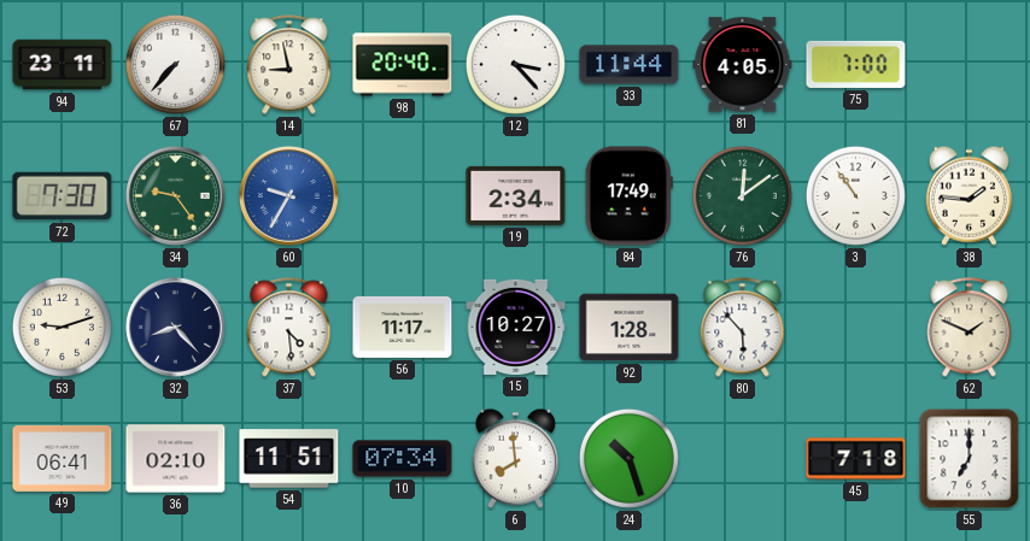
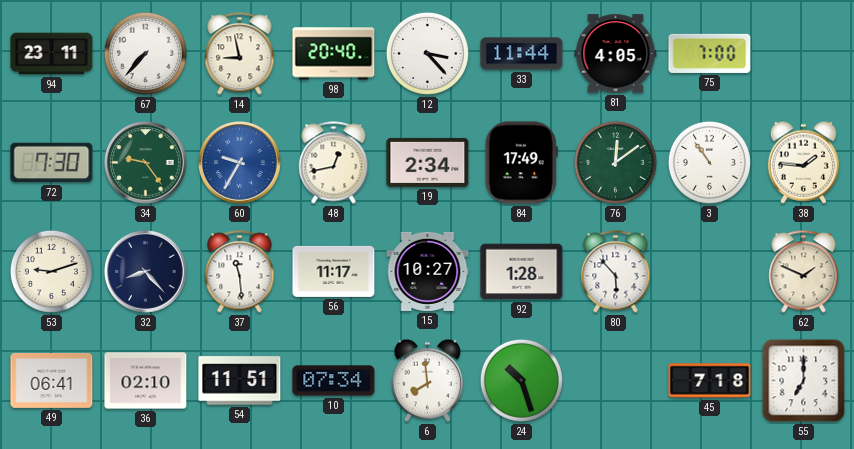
48: none -> 12:43 (334, 163)
37: 4:29 -> 11:29 (240, 272)
